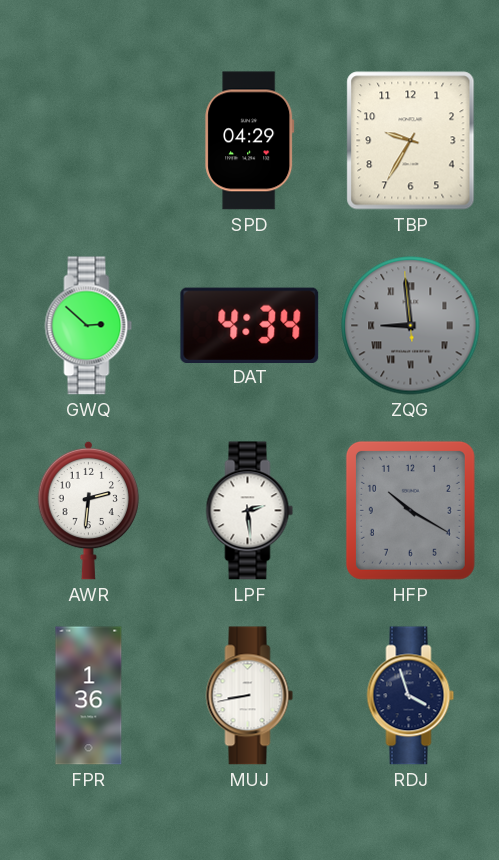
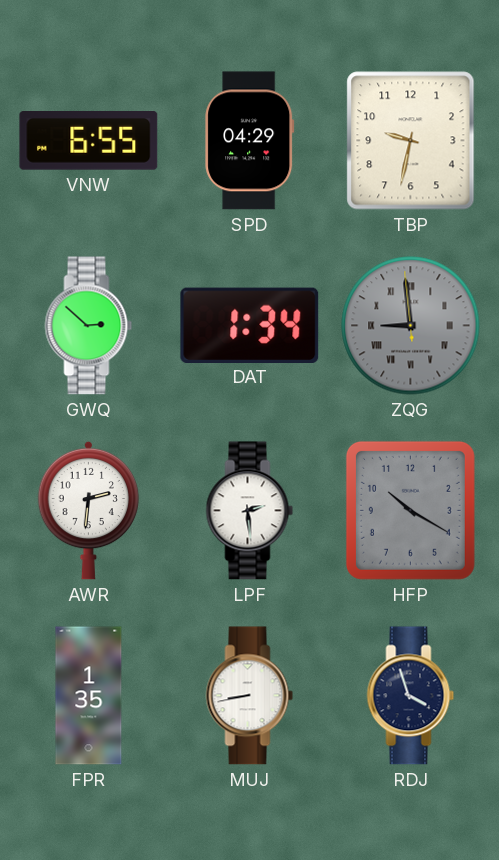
VNW: none -> 6:55 (89, 141)
TBP: 9:35 -> 9:32 (411, 141)
DAT: 4:34 -> 1:34 (250, 325)
FPR: 1:36 -> 1:35 (89, 696)
